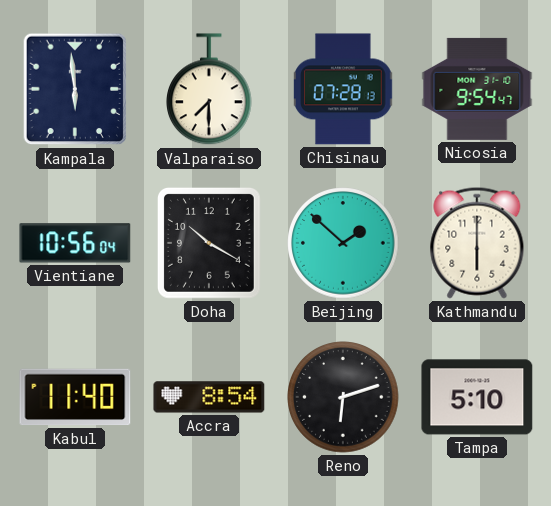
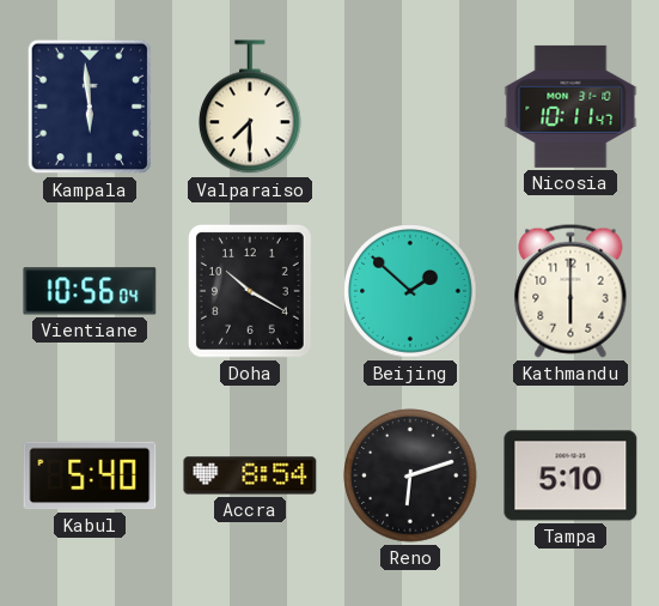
Chisinau: 07:28 -> none (344, 89)
Nicosia: 9:54 -> 10:11 (570, 107)
Kabul: 11:40 -> 5:40 (90, 475)
